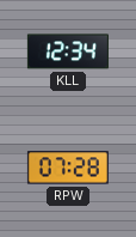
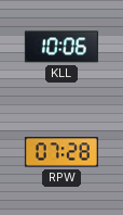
KLL: 12:34 -> 10:06 (61, 47)
